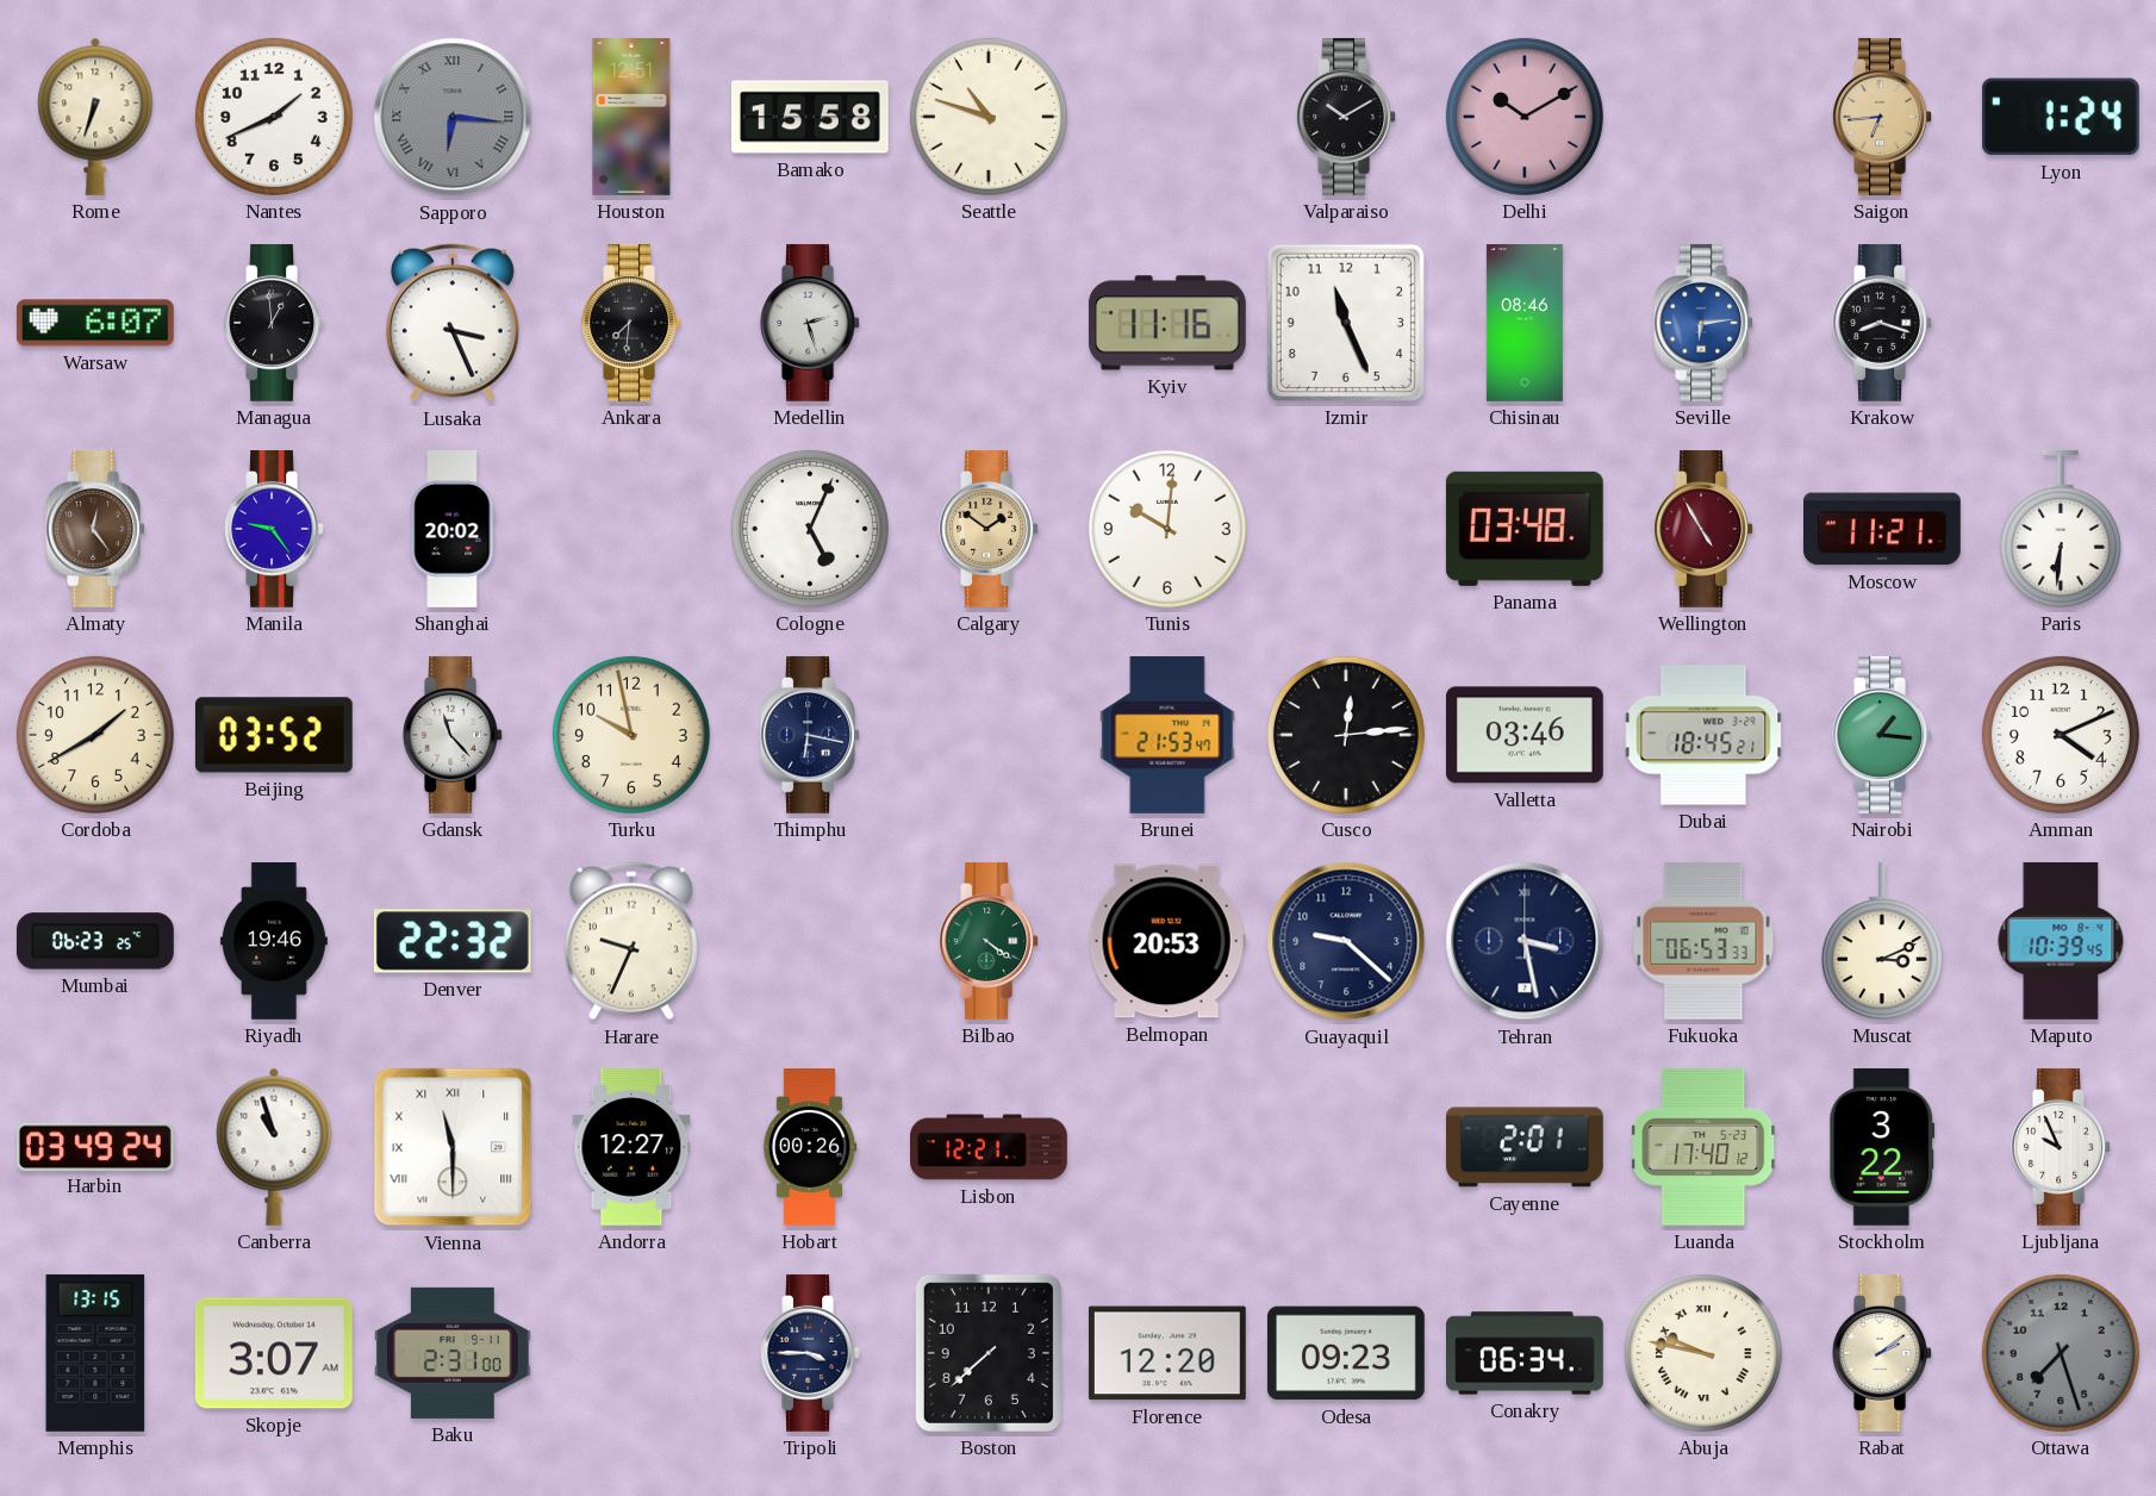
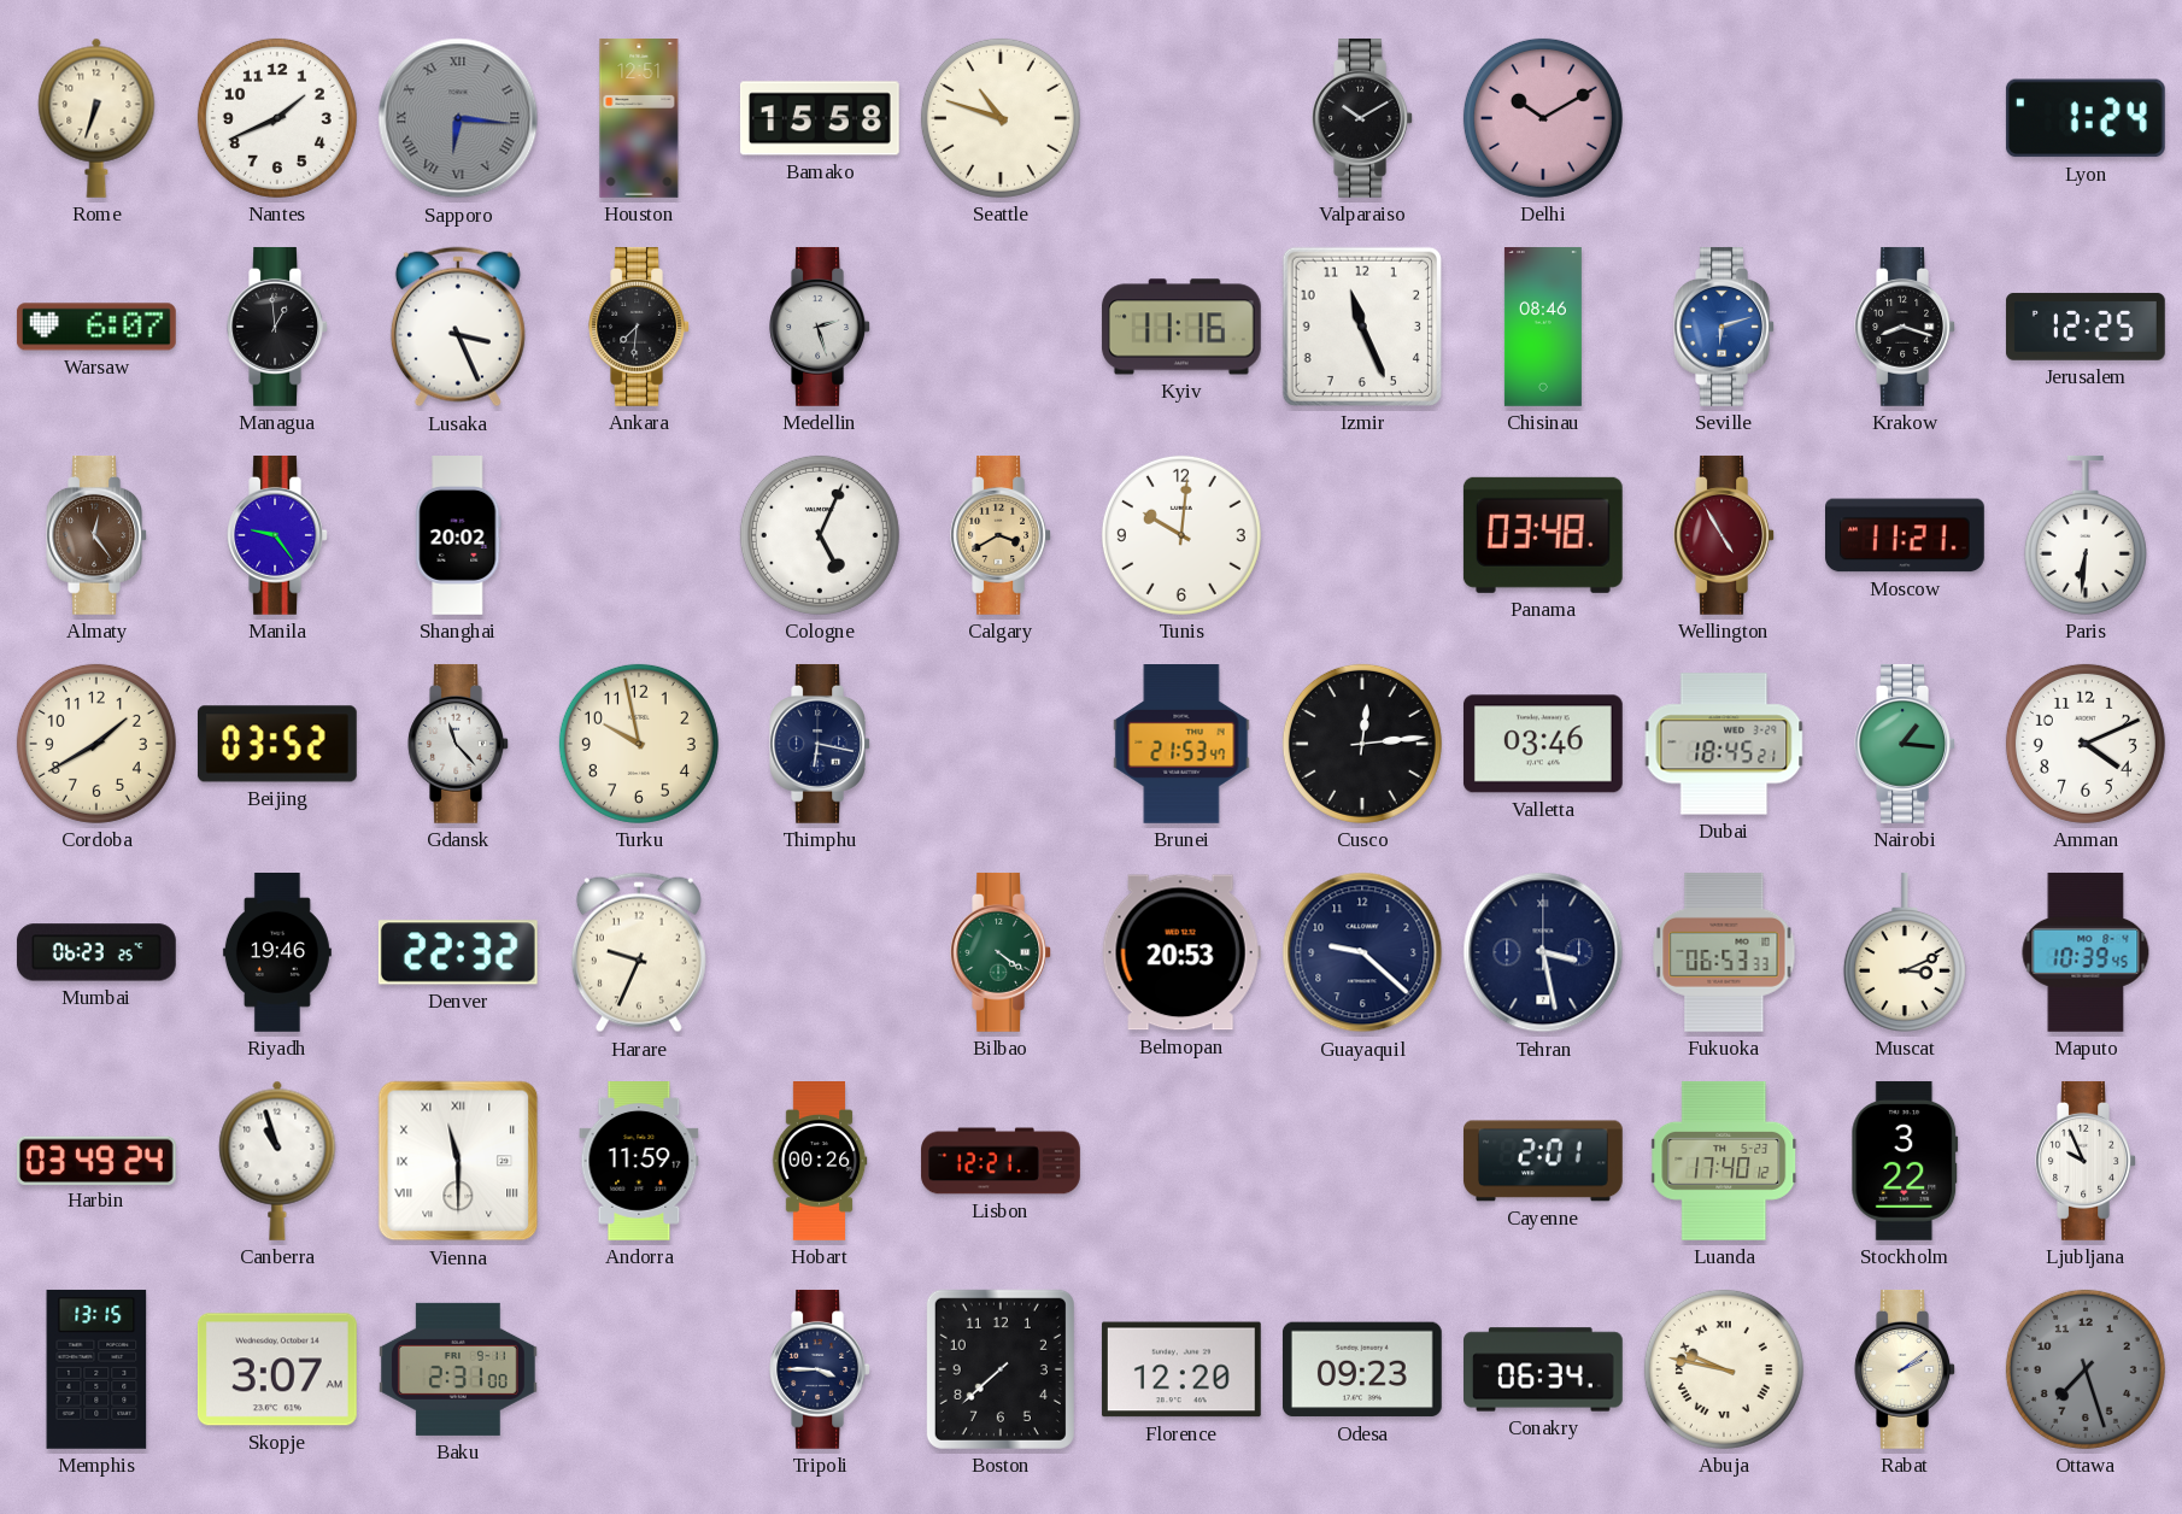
Saigon: 6:44 -> none (1882, 117)
Seville: 6:14 -> 6:12 (1724, 327)
Jerusalem: none -> 12:25 (2086, 327)
Calgary: 1:51 -> 3:40 (1001, 535)
Andorra: 12:27 -> 11:59 (639, 1162)
